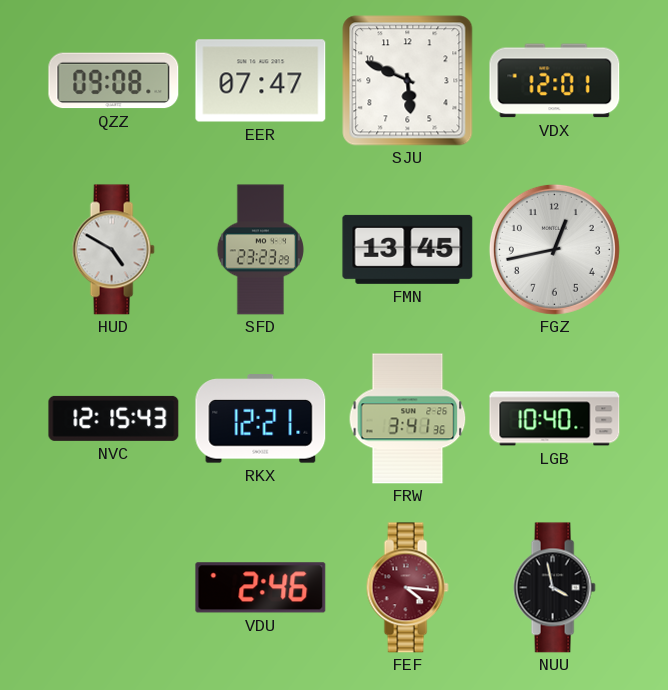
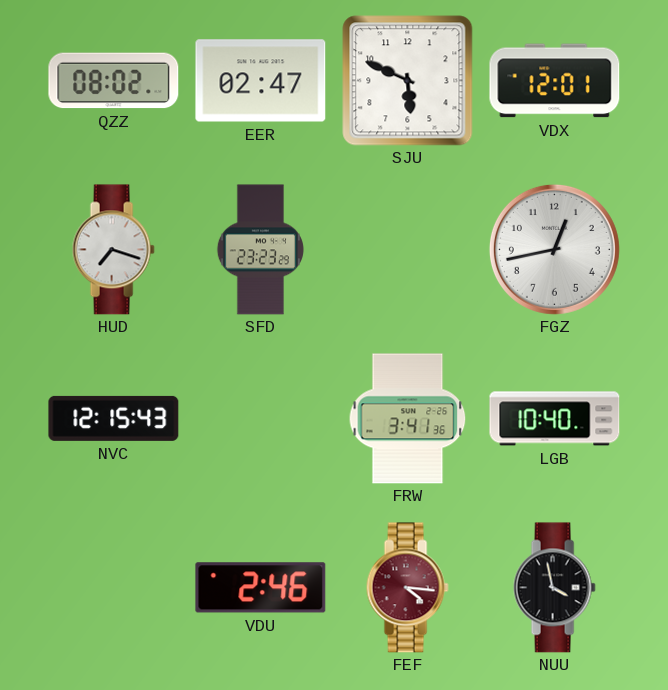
QZZ: 09:08 -> 08:02 (114, 81)
EER: 07:47 -> 02:47 (261, 81)
HUD: 4:50 -> 7:18 (113, 250)
FMN: 13:45 -> none (408, 249)
RKX: 12:21 -> none (261, 419)
